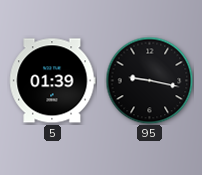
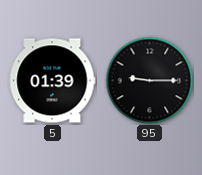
95: 9:17 -> 9:15 (149, 80)
